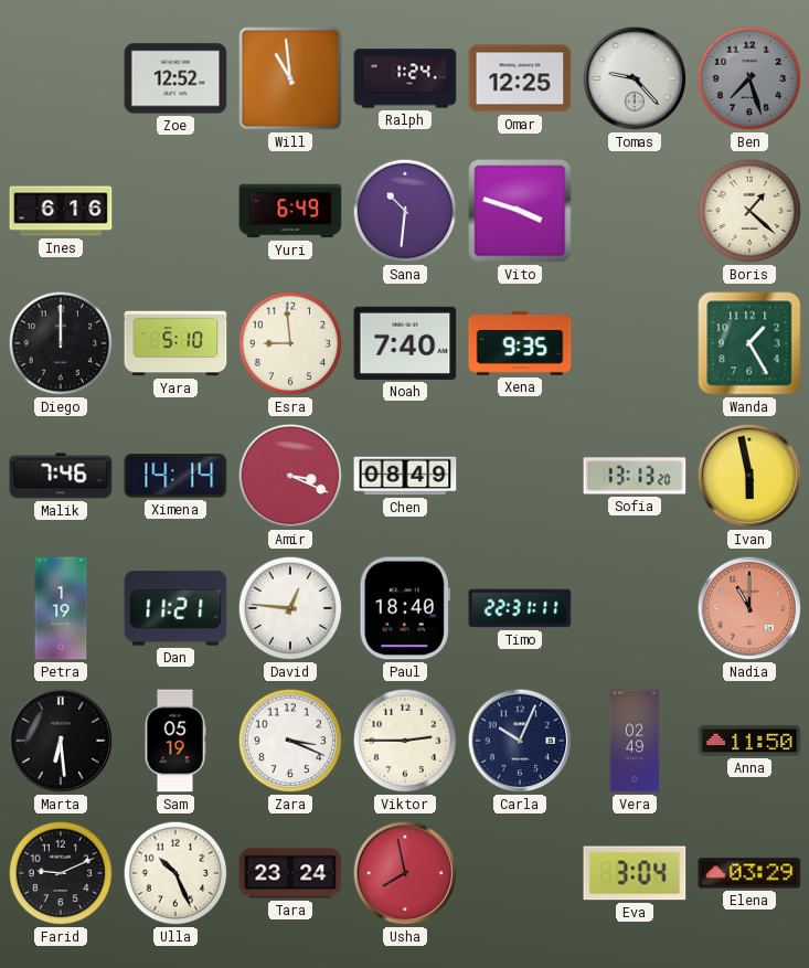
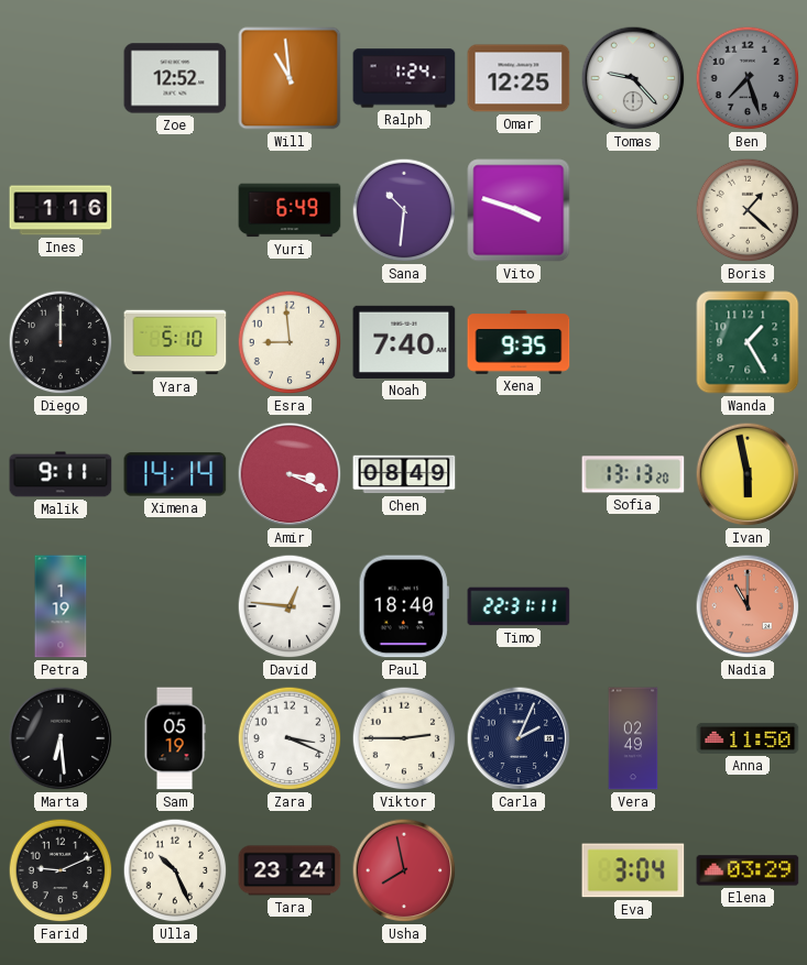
Ines: 6:16 -> 1:16 (61, 210)
Malik: 7:46 -> 9:11 (61, 474)
Dan: 11:21 -> none (175, 608)
Carla: 10:04 -> 2:04 (519, 738)
